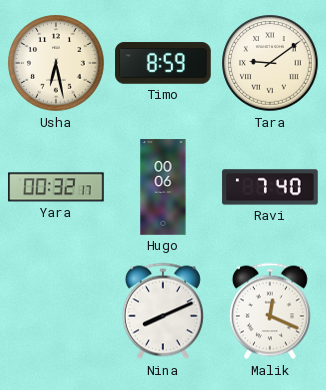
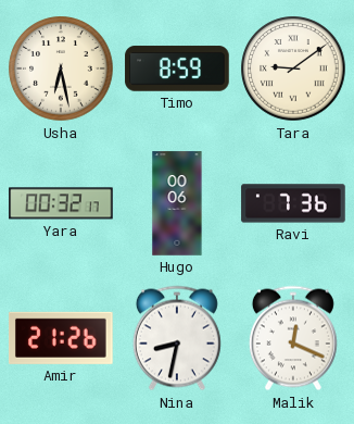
Ravi: 7:40 -> 7:36 (293, 203)
Amir: none -> 21:26 (62, 338)
Nina: 8:11 -> 8:32 (177, 338)
